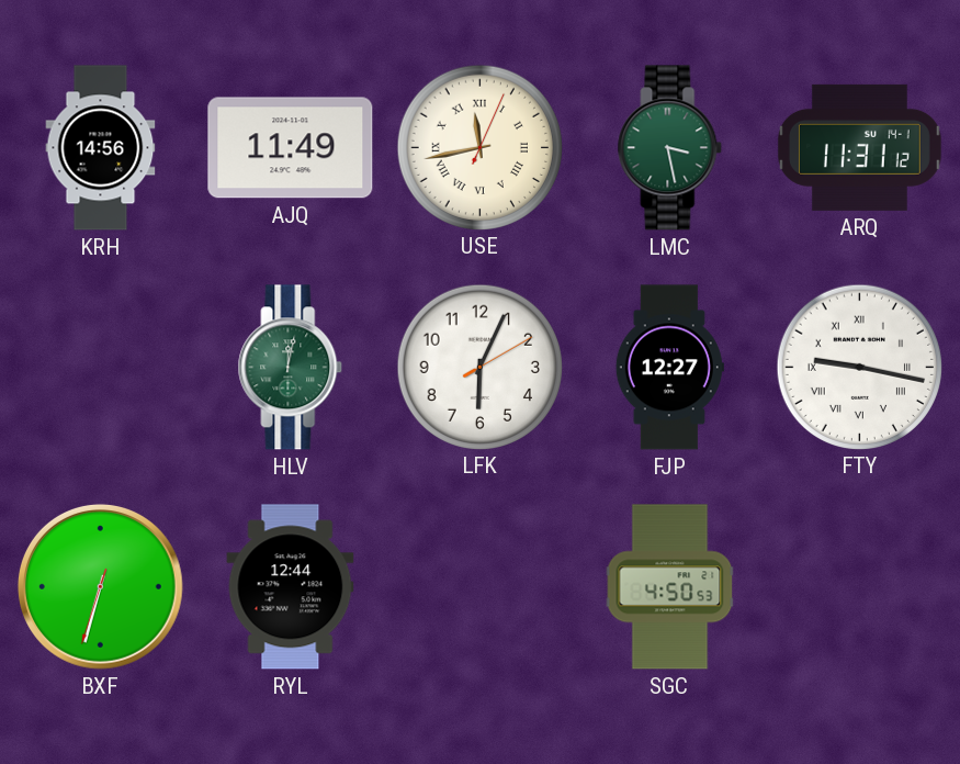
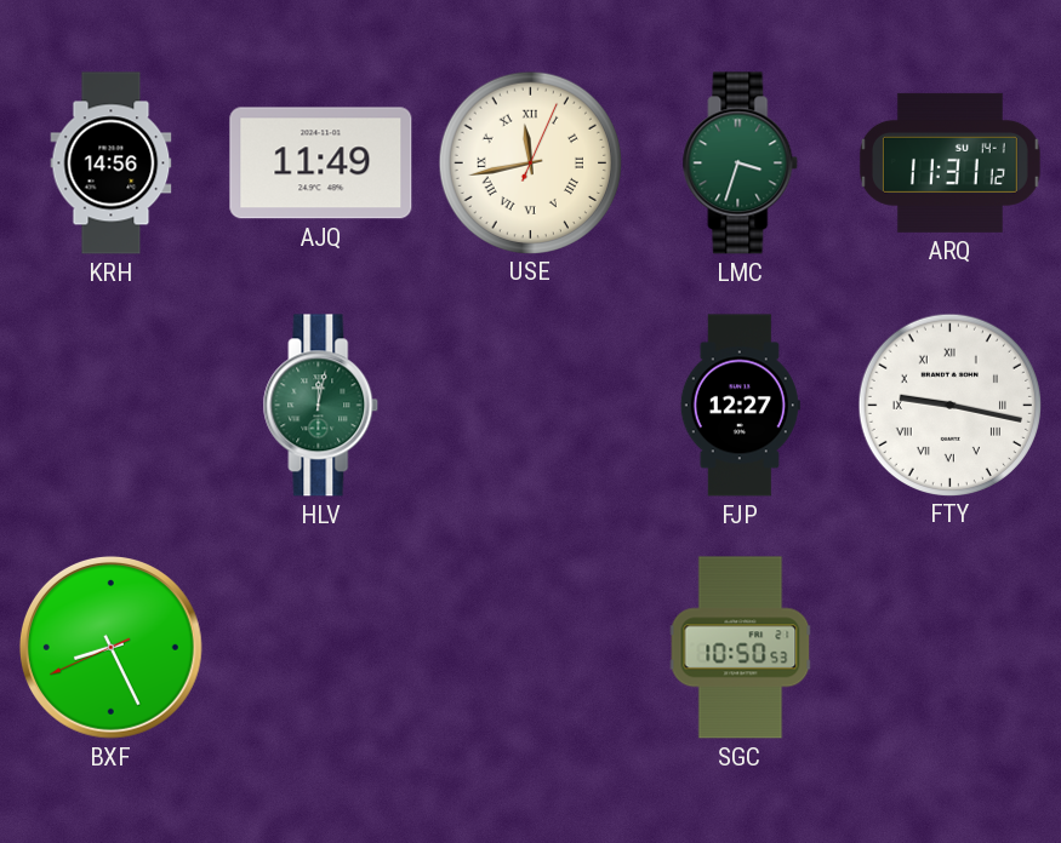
LMC: 3:28 -> 3:33 (741, 164)
LFK: 6:04 -> none (479, 367)
BXF: 6:32 -> 8:25 (112, 648)
RYL: 12:44 -> none (291, 587)
SGC: 4:50 -> 10:50 (741, 648)
